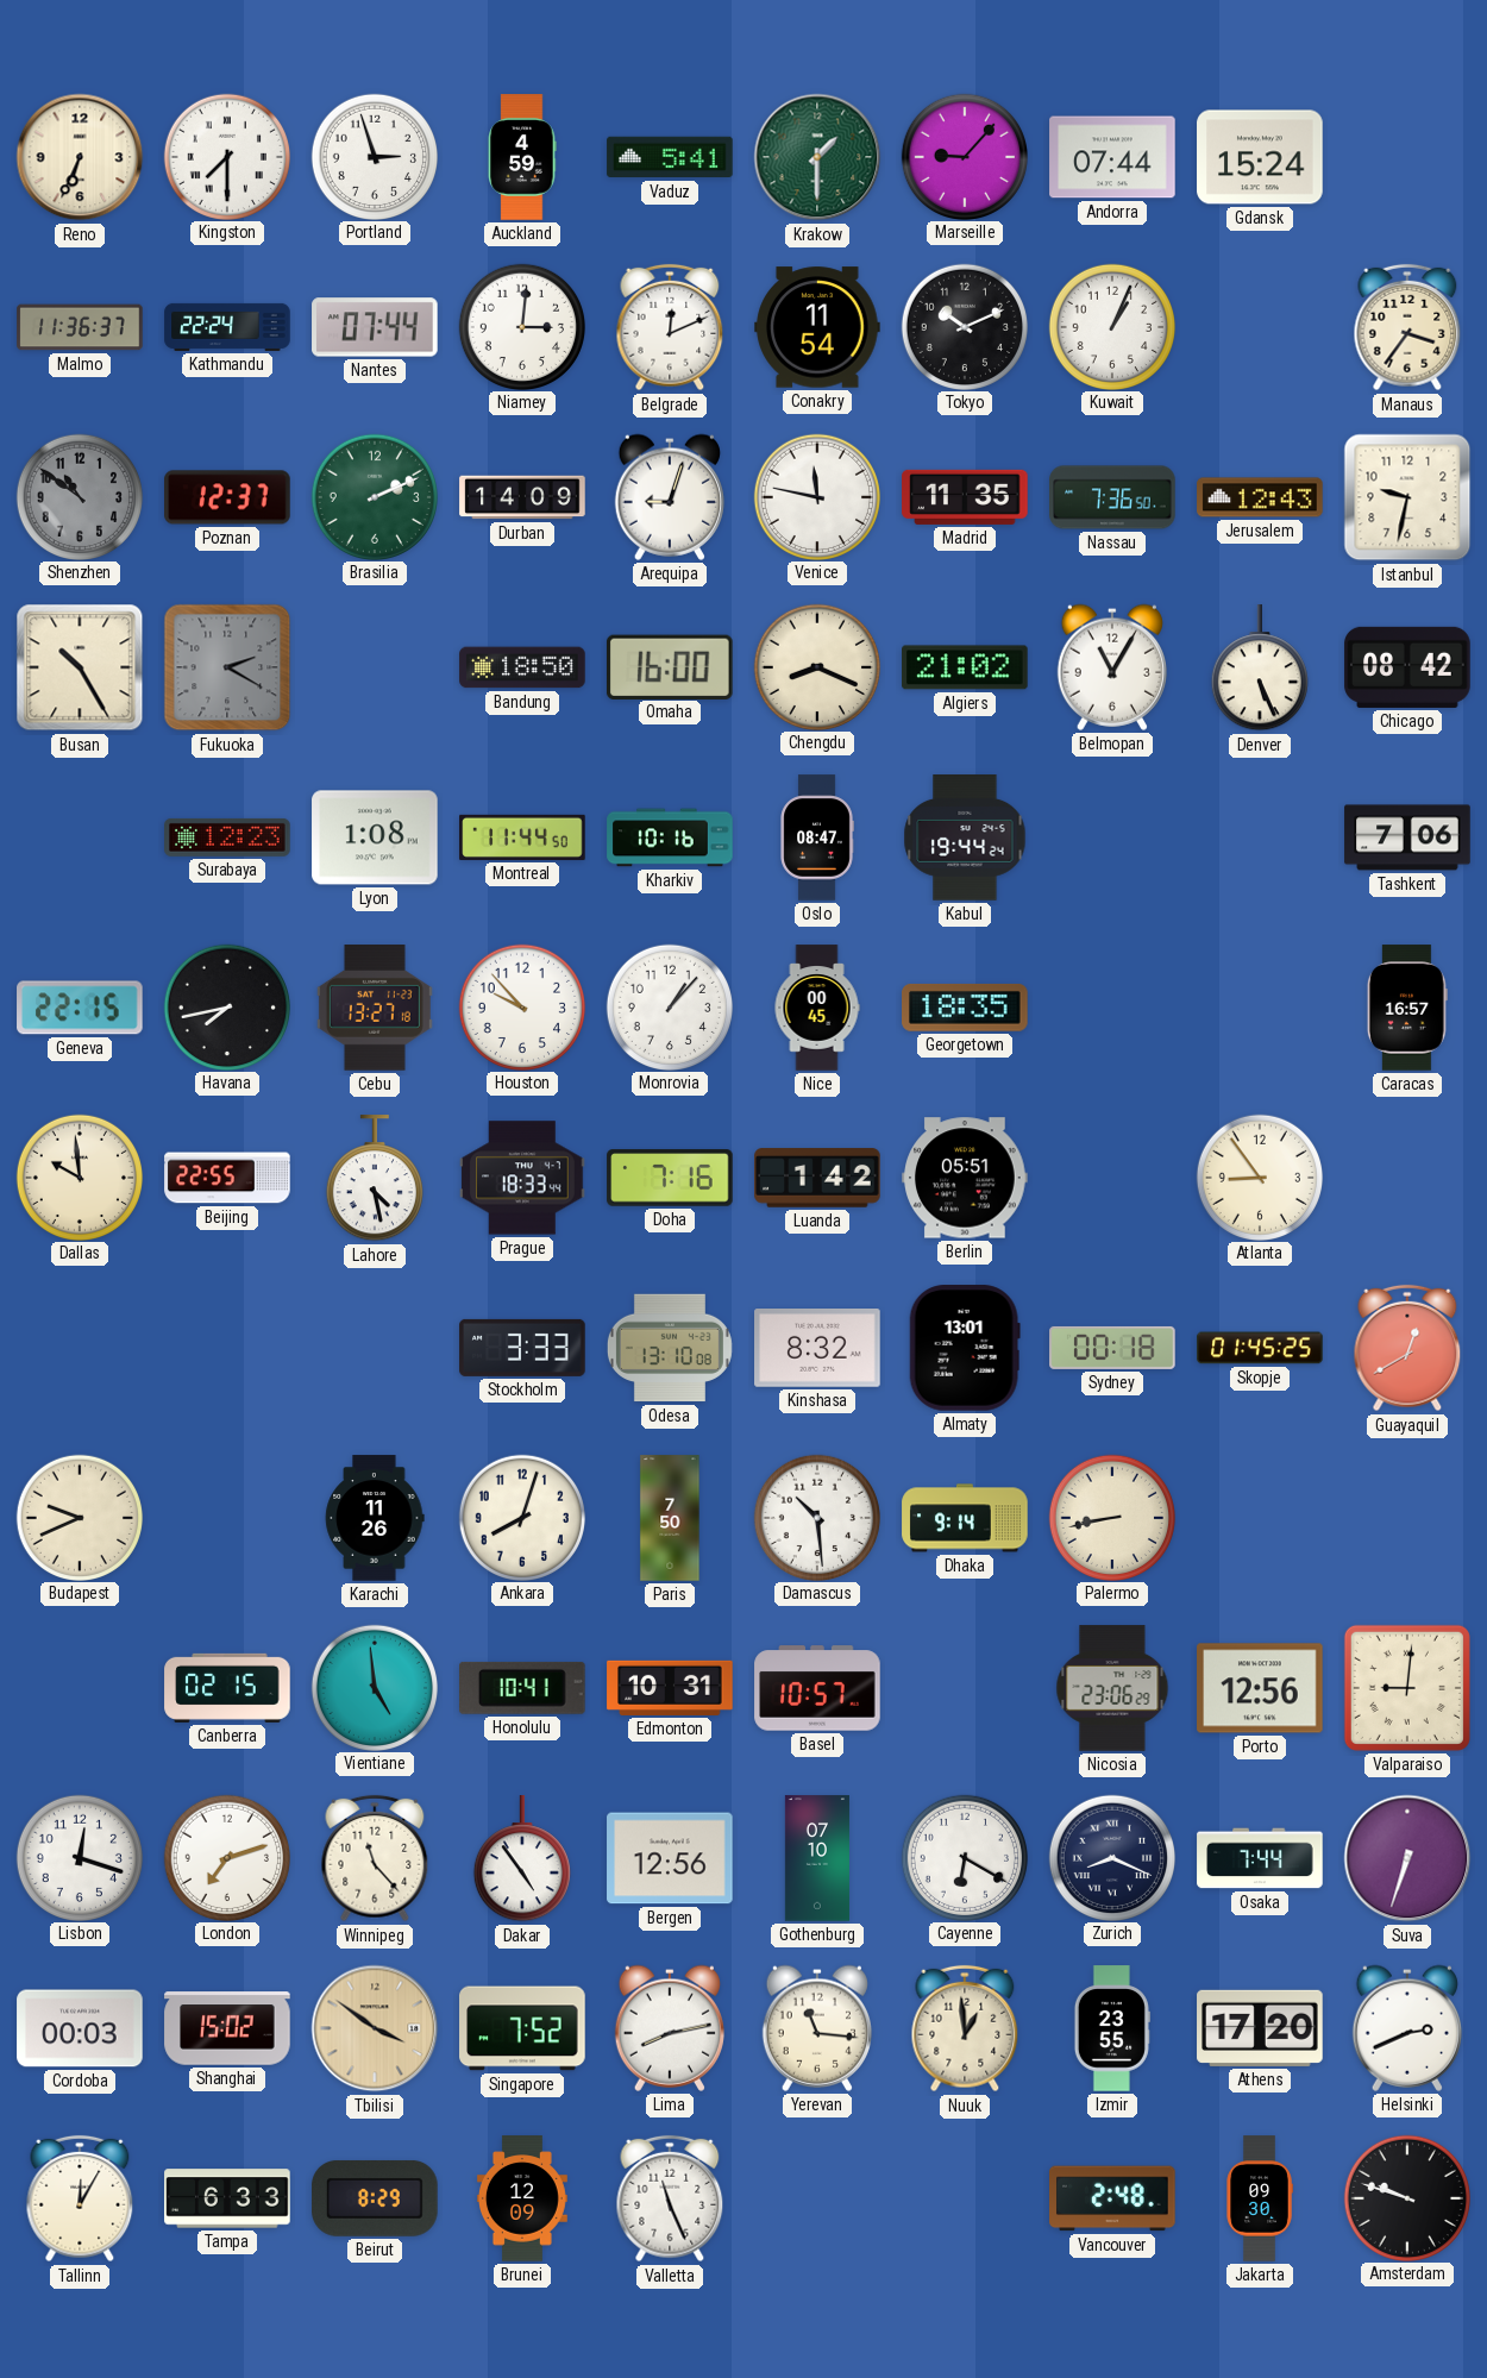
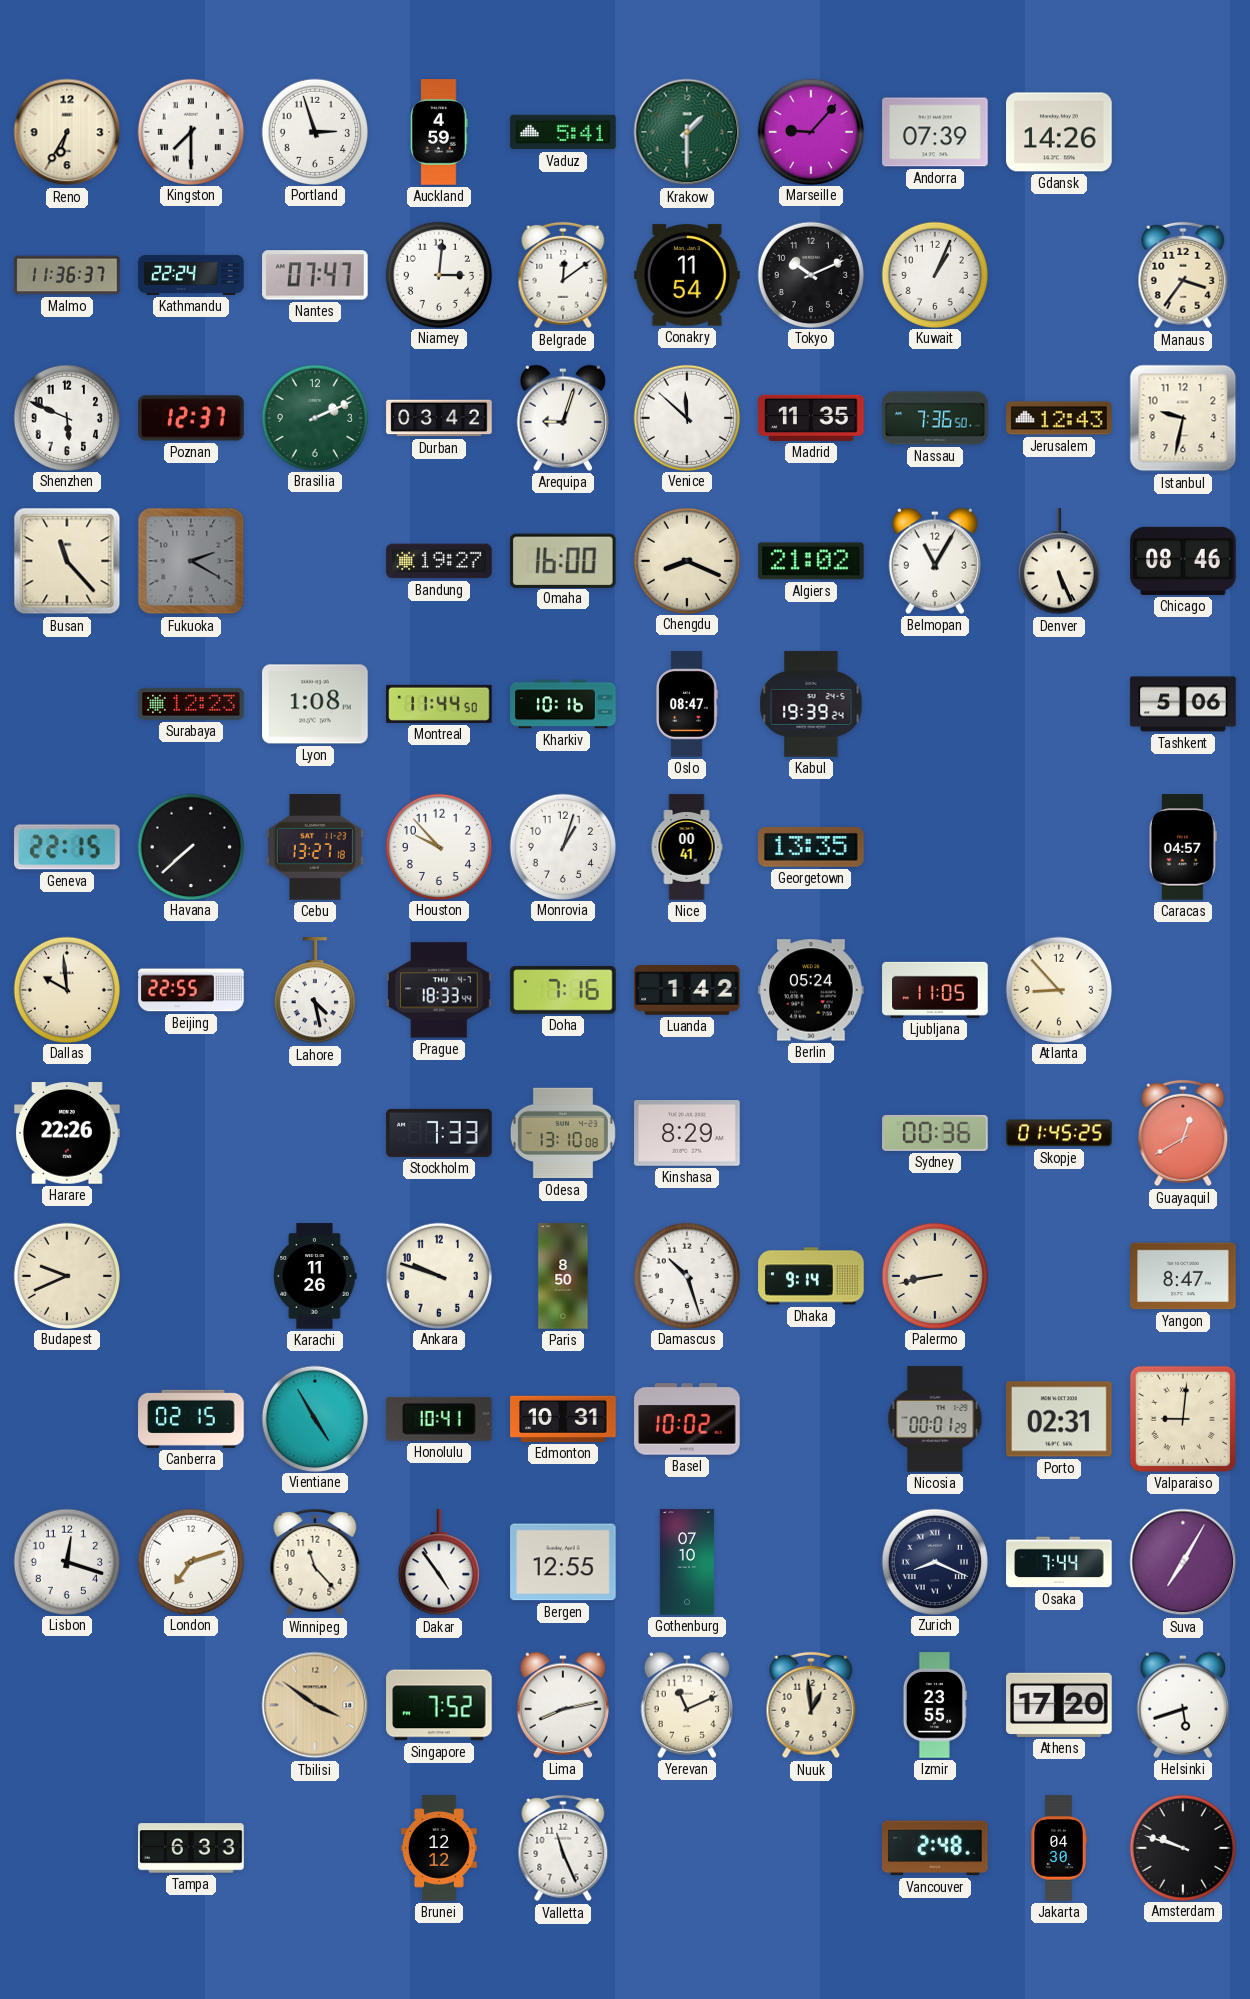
Reno: 6:34 -> 6:35 (67, 132)
Andorra: 07:44 -> 07:39 (935, 132)
Gdansk: 15:24 -> 14:26 (1059, 132)
Nantes: 07:44 -> 07:47 (315, 275)
Belgrade: 12:11 -> 12:09 (563, 275)
Shenzhen: 10:51 -> 5:49 (66, 417)
Shenzhen dial: grey -> white (66, 417)
Durban: 14:09 -> 03:42 (439, 418)
Venice: 11:47 -> 11:52 (686, 417)
Busan: 10:25 -> 11:23 (67, 561)
Bandung: 18:50 -> 19:27 (439, 561)
Chicago: 08:42 -> 08:46 (1183, 561)
Kabul: 19:44 -> 19:39 (811, 704)
Tashkent: 7:06 -> 5:06 (1183, 704)
Havana: 7:43 -> 7:38 (190, 846)
Monrovia: 1:07 -> 1:03 (562, 846)
Nice: 00:45 -> 00:41 (687, 847)
Georgetown: 18:35 -> 13:35 (811, 847)
Caracas: 16:57 -> 04:57 (1183, 847)
Berlin: 05:51 -> 05:24 (811, 990)
Ljubljana: none -> 11:05 (935, 990)
Atlanta: 8:54 -> 8:53 (1058, 989)
Harare: none -> 22:26 (67, 1133)
Stockholm: 3:33 -> 7:33 (439, 1133)
Kinshasa: 8:32 -> 8:29 (687, 1134)
Almaty: 13:01 -> none (965, 1348)
Sydney: 00:18 -> 00:36 (935, 1133)
Ankara: 8:03 -> 9:48 (438, 1275)
Paris: 7:50 -> 8:50 (563, 1276)
Damascus: 10:29 -> 10:27 (686, 1275)
Yangon: none -> 8:47 (1183, 1276)
Vientiane: 4:59 -> 4:55 (314, 1418)
Basel: 10:57 -> 10:02 (687, 1419)
Nicosia: 23:06 -> 00:01 (935, 1419)
Porto: 12:56 -> 02:31 (1059, 1419)
Bergen: 12:56 -> 12:55 (563, 1562)
Cayenne: 6:20 -> none (964, 1857)
Suva: 6:33 -> 7:05 (1183, 1562)
Cordoba: 00:03 -> none (80, 2028)
Shanghai: 15:02 -> none (227, 2028)
Yerevan: 11:16 -> 11:11 (686, 1705)
Helsinki: 2:41 -> 5:42 (1182, 1705)
Tallinn: 12:05 -> none (80, 2198)
Beirut: 8:29 -> none (375, 2198)
Brunei: 12:09 -> 12:12 (439, 1848)
Jakarta: 09:30 -> 04:30 (1059, 1848)
